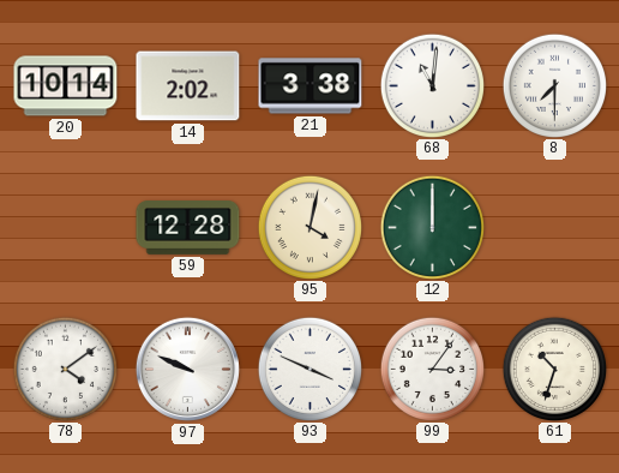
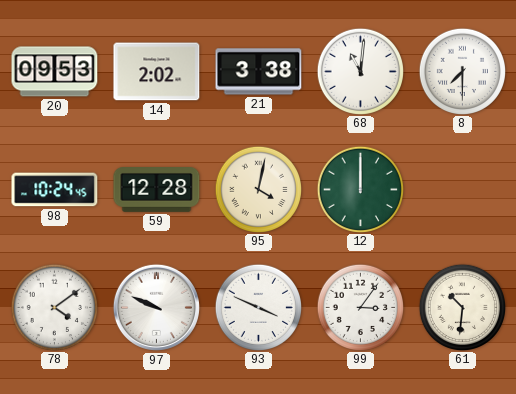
20: 10:14 -> 09:53 (55, 72)
98: none -> 10:24 (55, 190)
61: 10:33 -> 10:31 (462, 307)
